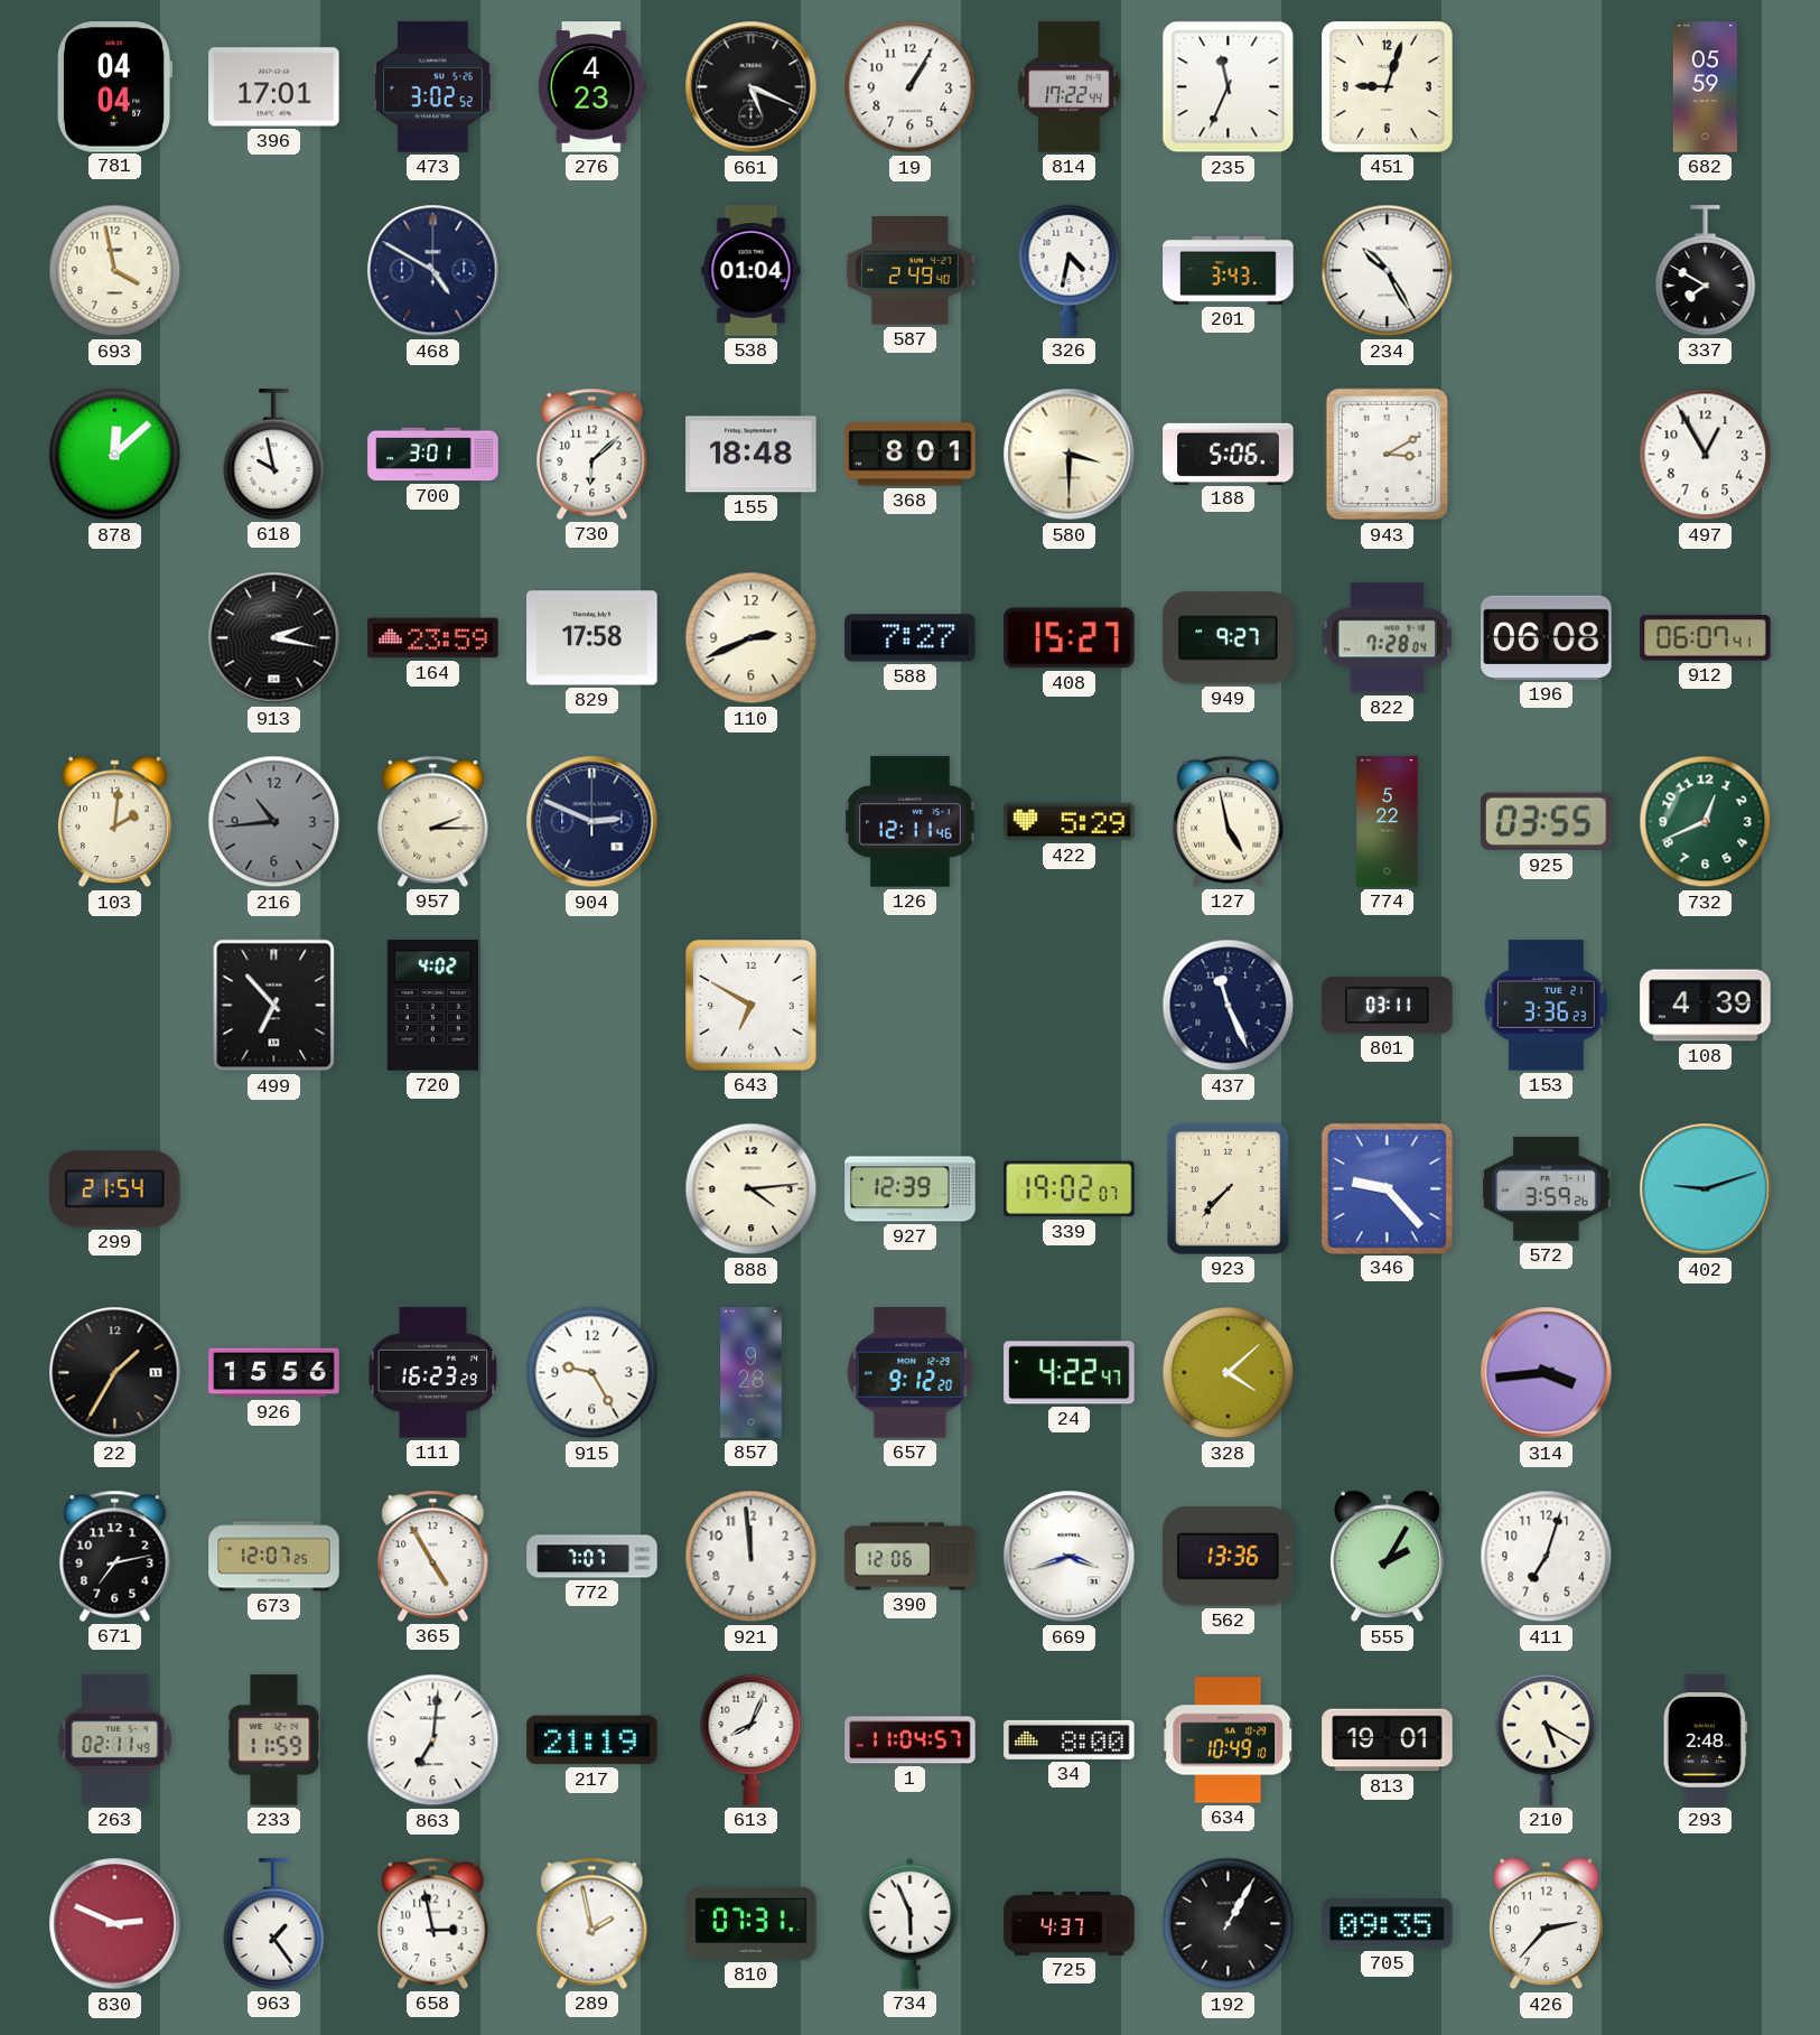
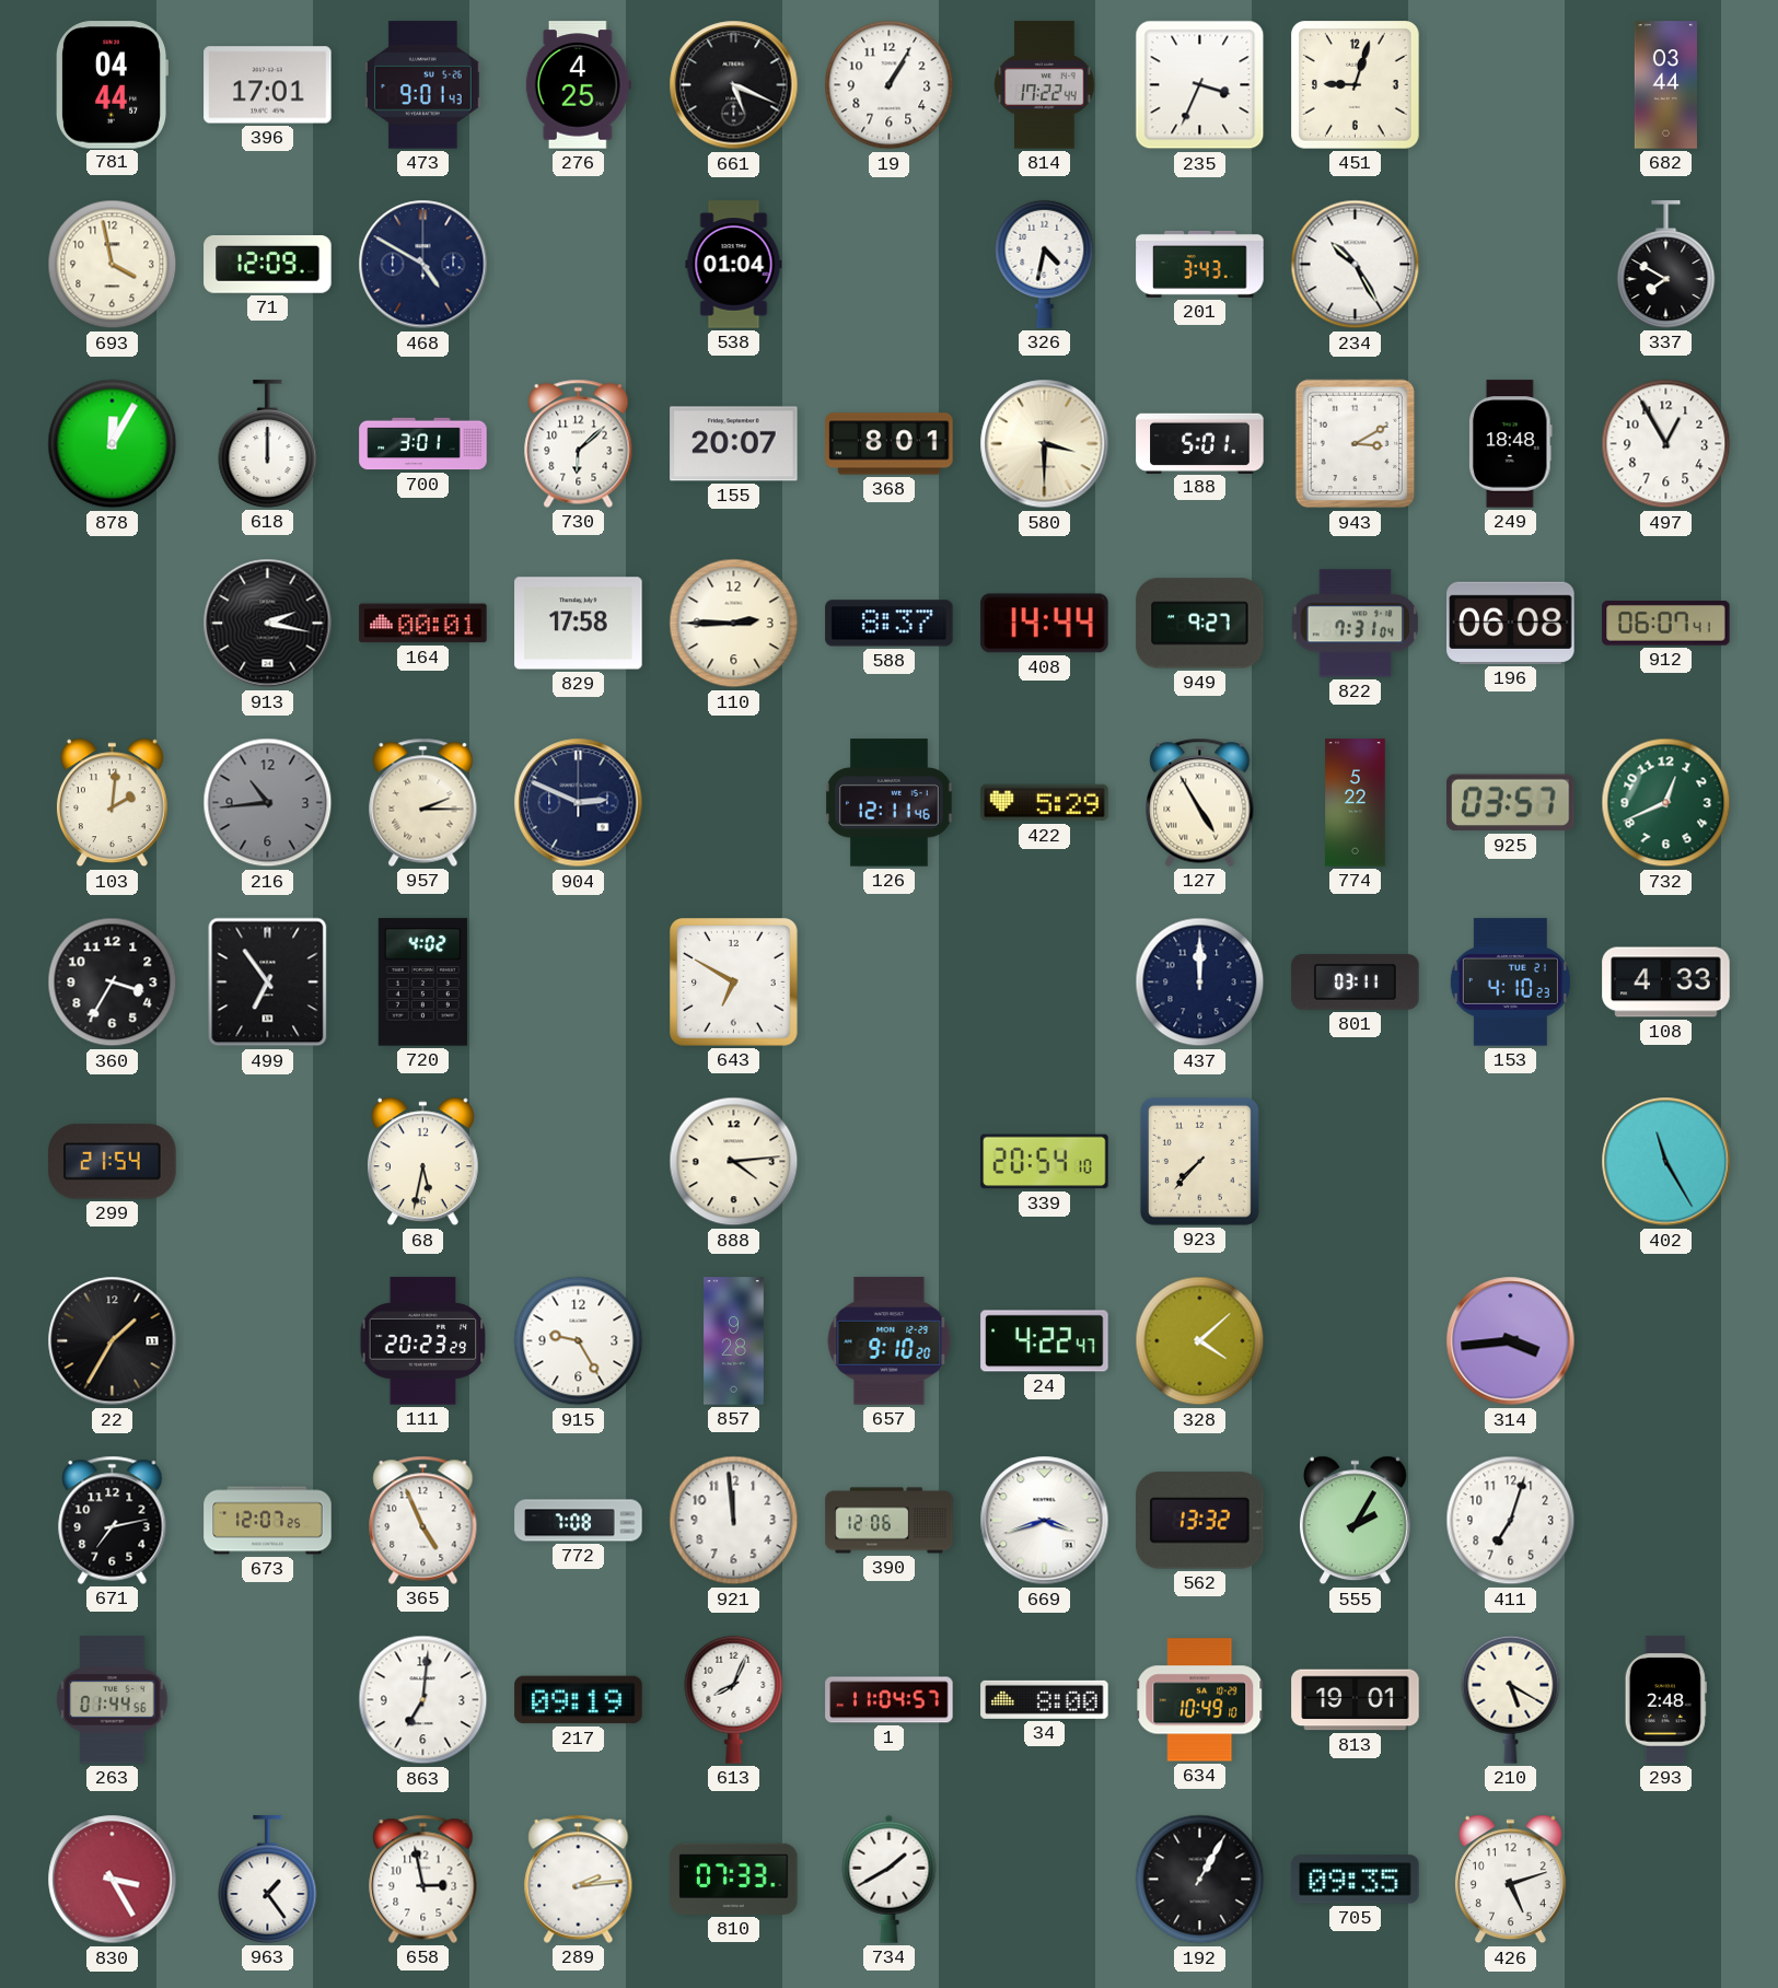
781: 04:04 -> 04:44 (112, 85)
473: 3:02 -> 9:01 (423, 85)
276: 4:23 -> 4:25 (578, 85)
235: 11:34 -> 3:34 (1200, 85)
682: 05:59 -> 03:44 (1665, 85)
71: none -> 12:09 (268, 265)
587: 2:49 -> none (911, 271)
878: 12:08 -> 12:05 (113, 444)
618: 9:58 -> 12:00 (268, 444)
155: 18:48 -> 20:07 (734, 444)
188: 5:06 -> 5:01 (1200, 443)
249: none -> 18:48 (1511, 444)
164: 23:59 -> 00:01 (423, 624)
110: 2:41 -> 2:45 (734, 624)
588: 7:27 -> 8:37 (890, 624)
408: 15:27 -> 14:44 (1045, 624)
822: 7:28 -> 7:31 (1356, 624)
127: 4:58 -> 4:55 (1200, 802)
925: 03:55 -> 03:57 (1511, 803)
360: none -> 3:35 (113, 983)
499: 6:53 -> 6:54 (268, 983)
437: 11:26 -> 12:00 (1200, 983)
153: 3:36 -> 4:10 (1510, 983)
108: 4:39 -> 4:33 (1666, 983)
68: none -> 5:32 (422, 1162)
927: 12:39 -> none (911, 1189)
339: 19:02 -> 20:54 (1045, 1162)
346: 9:23 -> none (1387, 1188)
572: 3:59 -> none (1547, 1188)
402: 9:12 -> 11:25 (1666, 1162)
926: 15:56 -> none (274, 1373)
111: 16:23 -> 20:23 (423, 1341)
657: 9:12 -> 9:10 (890, 1341)
365: 4:55 -> 4:56 (423, 1520)
772: 7:07 -> 7:08 (579, 1521)
562: 13:36 -> 13:32 (1200, 1521)
263: 02:11 -> 01:44 (113, 1700)
233: 11:59 -> none (274, 1740)
217: 21:19 -> 09:19 (579, 1700)
830: 2:49 -> 3:25 (113, 1880)
289: 1:58 -> 2:14 (579, 1879)
810: 07:31 -> 07:33 (734, 1879)
734: 5:56 -> 1:40 (890, 1879)
725: 4:37 -> none (1070, 1924)
426: 2:37 -> 5:12 (1510, 1880)
